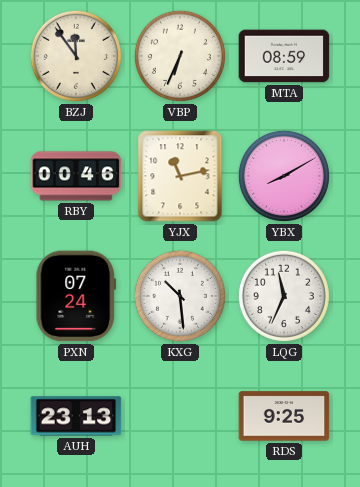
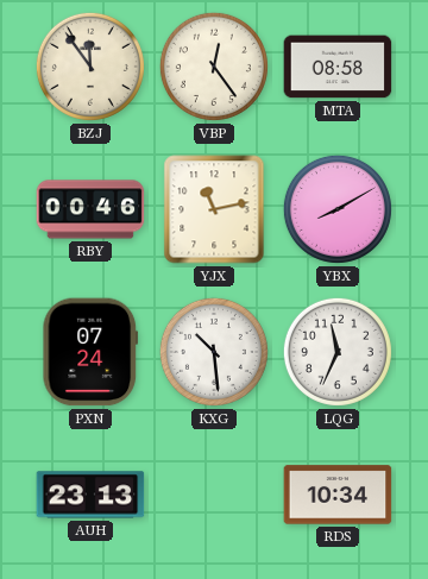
VBP: 6:34 -> 12:24 (214, 67)
MTA: 08:59 -> 08:58 (338, 67)
RDS: 9:25 -> 10:34 (338, 495)
